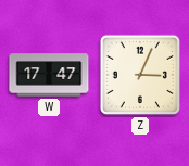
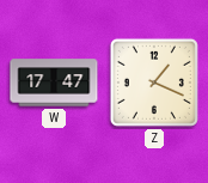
Z: 3:04 -> 1:19 (154, 83)
